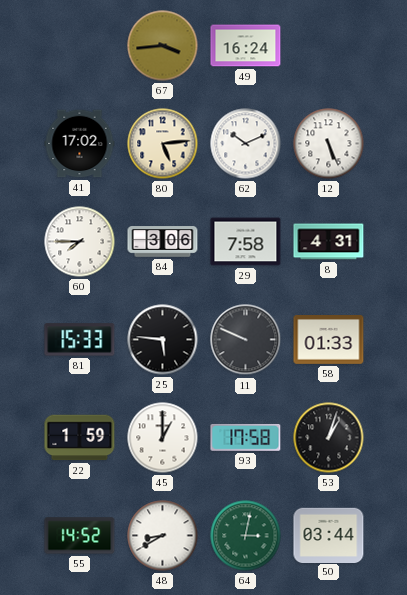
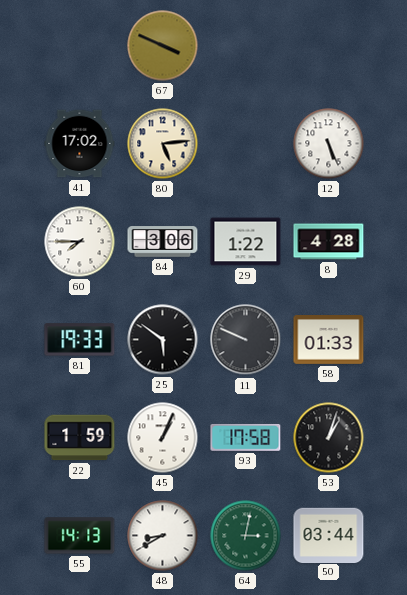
67: 3:44 -> 3:49 (163, 46)
49: 16:24 -> none (246, 46)
62: 10:11 -> none (246, 144)
29: 7:58 -> 1:22 (246, 242)
8: 4:31 -> 4:28 (329, 242)
81: 15:33 -> 19:33 (80, 340)
25: 5:46 -> 5:51 (163, 340)
45: 1:00 -> 1:04 (163, 438)
55: 14:52 -> 14:13 (80, 536)
